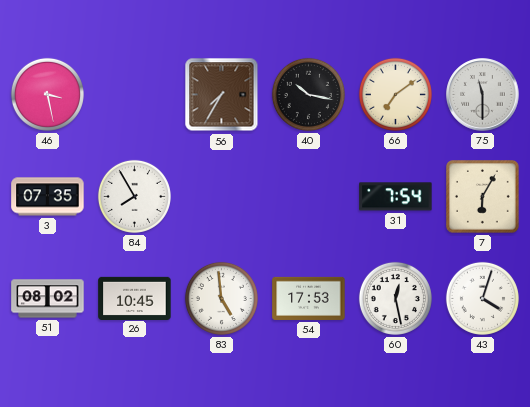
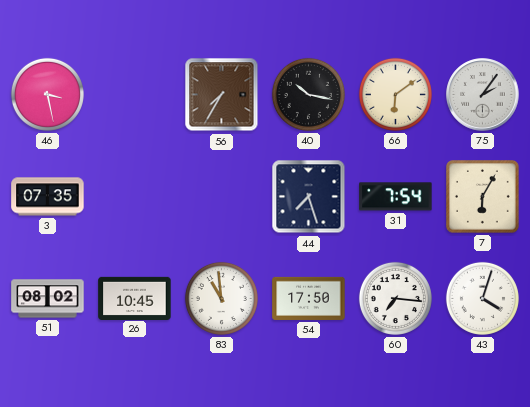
66: 7:09 -> 6:09 (395, 94)
75: 11:30 -> 2:06 (483, 95)
84: 7:55 -> none (134, 196)
44: none -> 7:27 (309, 197)
83: 4:59 -> 10:59 (221, 298)
54: 17:53 -> 17:50 (309, 298)
60: 12:28 -> 7:16 (395, 298)
